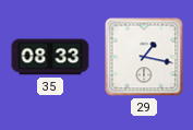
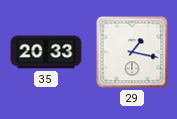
35: 08:33 -> 20:33 (46, 52)
